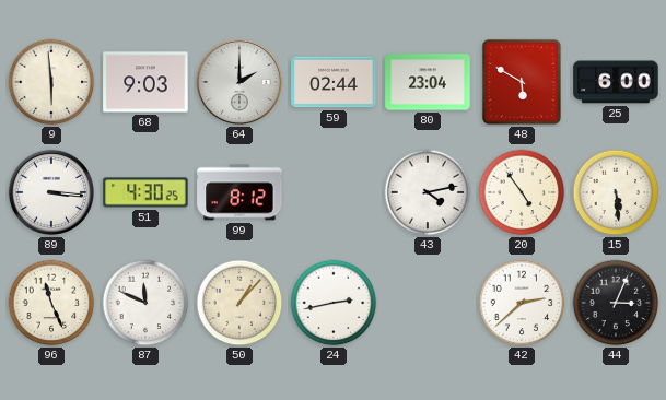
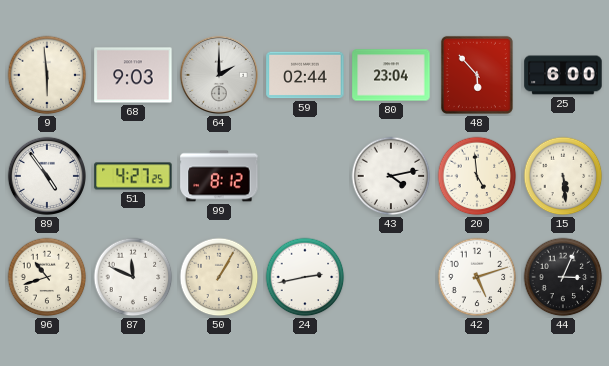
48: 5:50 -> 5:53 (477, 75)
89: 3:16 -> 4:54 (47, 176)
51: 4:30 -> 4:27 (133, 176)
20: 4:54 -> 4:59 (477, 176)
96: 11:26 -> 10:42 (47, 277)
50: 1:07 -> 1:05 (219, 277)
42: 2:38 -> 5:12 (477, 277)
